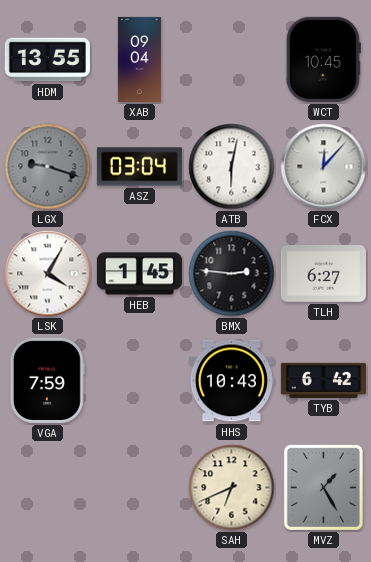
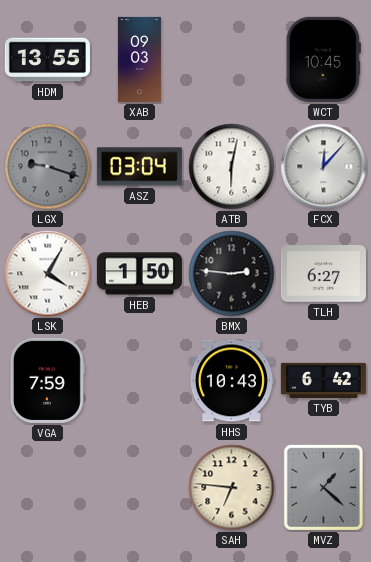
XAB: 09:04 -> 09:03 (139, 59)
HEB: 1:45 -> 1:50 (139, 274)
SAH: 6:41 -> 6:46 (232, 488)
MVZ: 1:25 -> 1:22 (323, 487)
